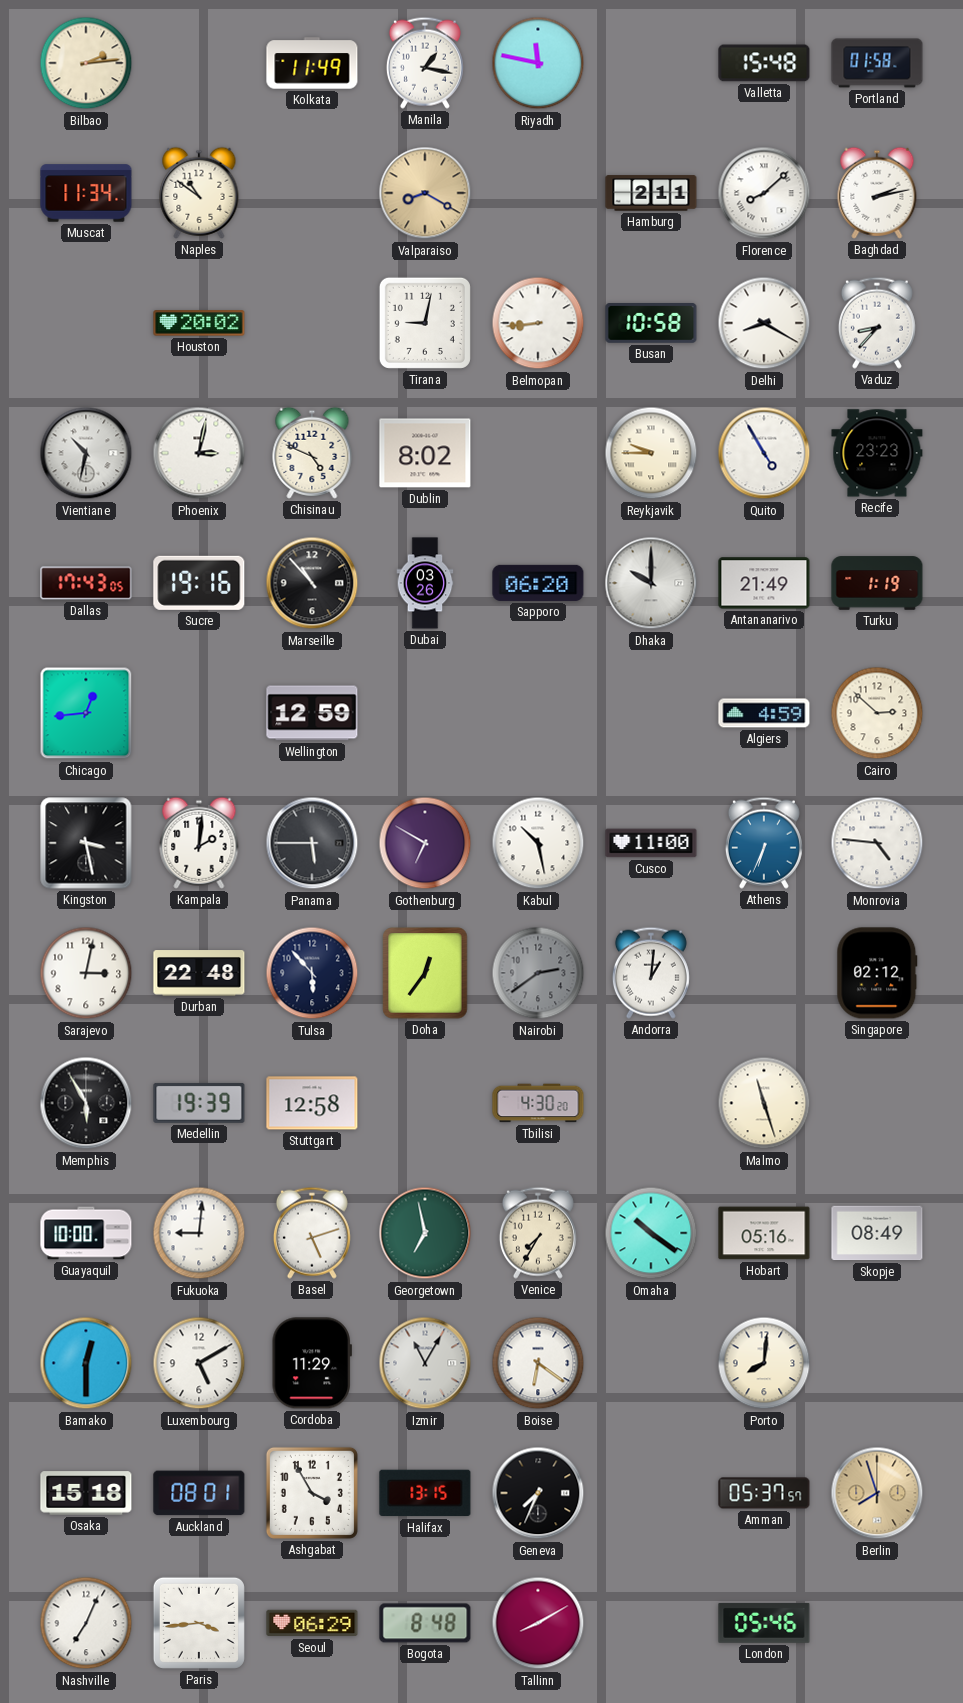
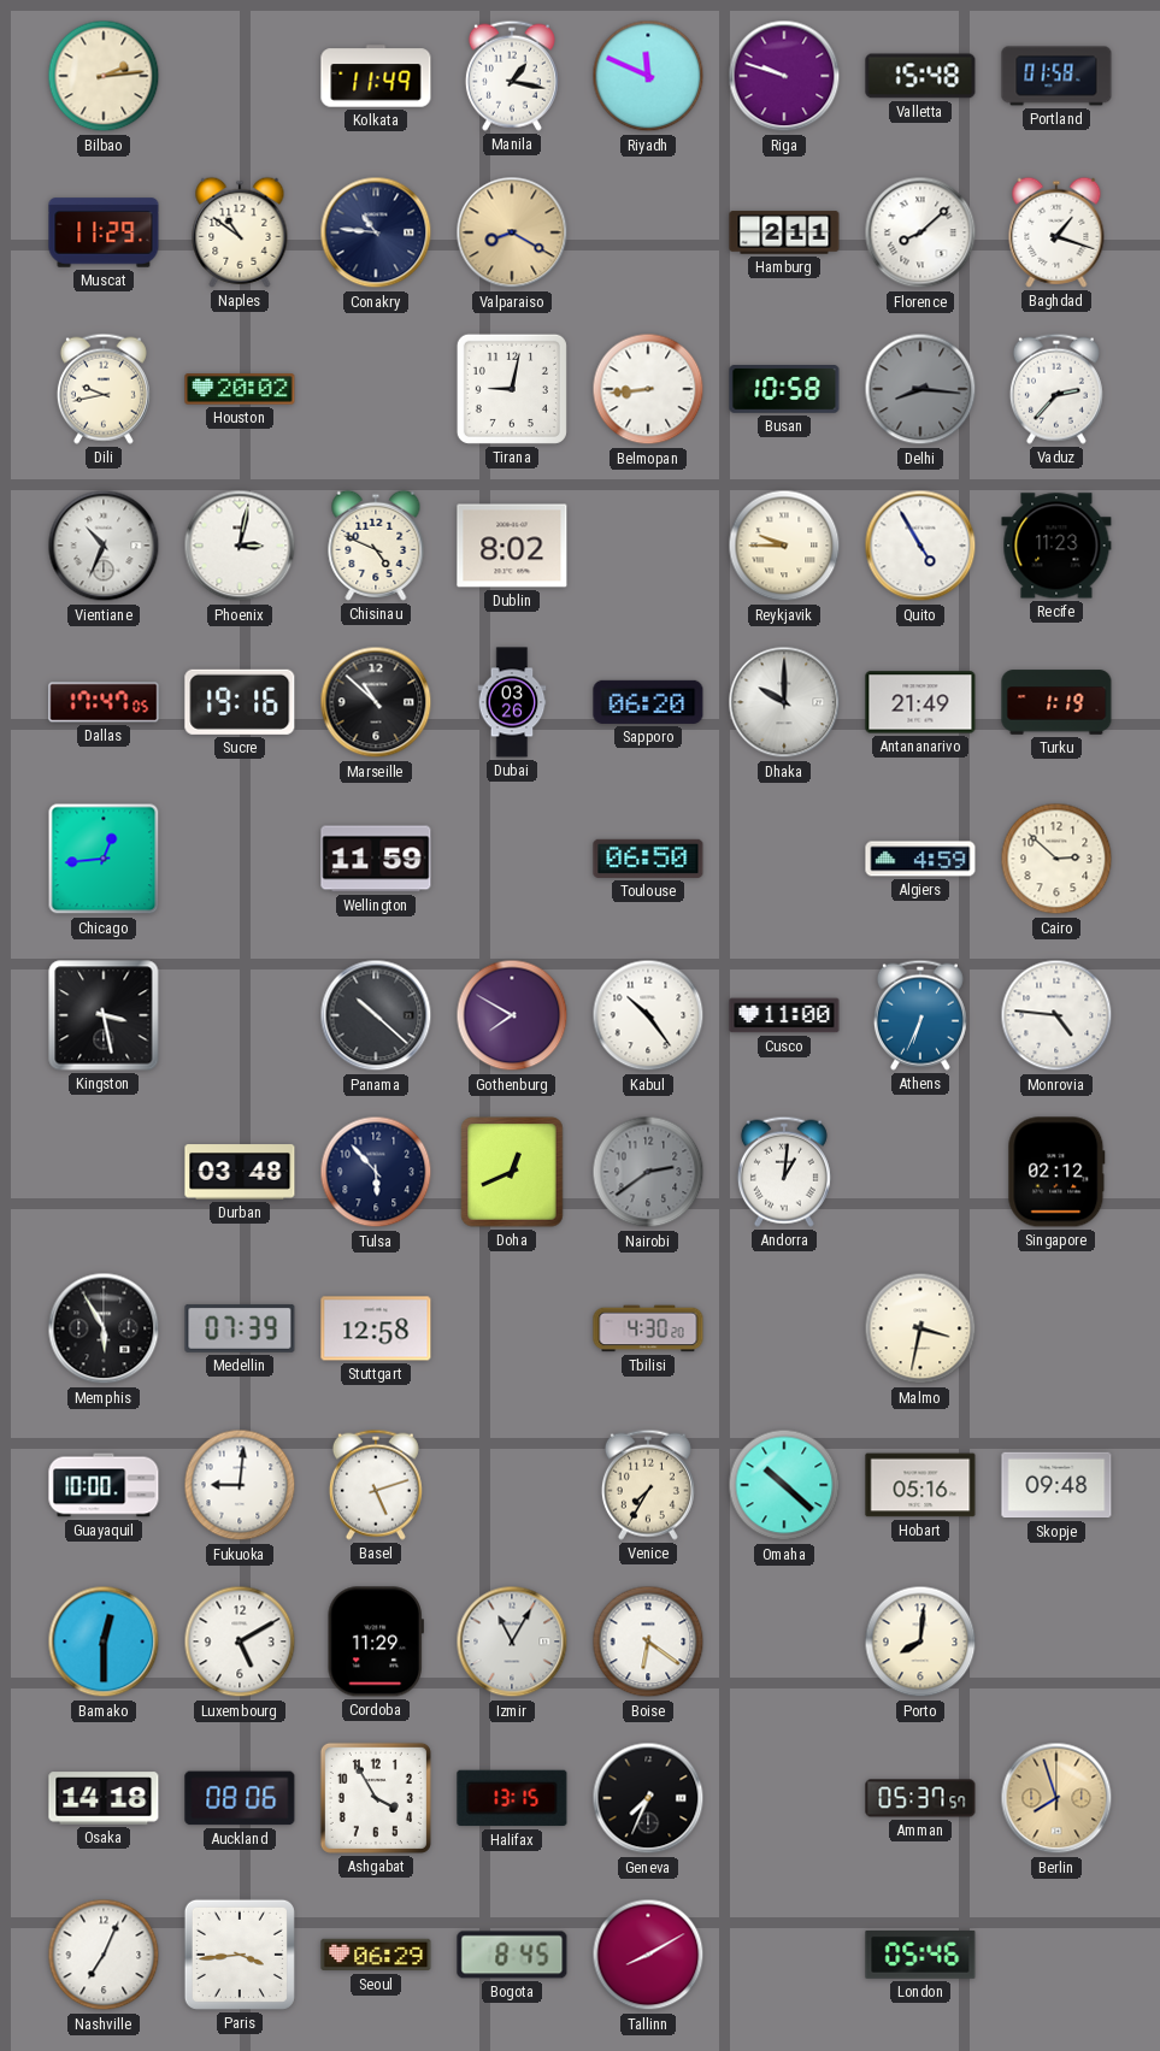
Riyadh: 11:47 -> 11:49 (648, 76)
Riga: none -> 9:48 (784, 76)
Muscat: 11:34 -> 11:29 (104, 232)
Conakry: none -> 10:46 (376, 232)
Baghdad: 2:13 -> 1:18 (1056, 232)
Dili: none -> 9:43 (104, 389)
Delhi: 8:20 -> 8:16 (920, 389)
Delhi dial: white -> grey (920, 389)
Vaduz: 8:37 -> 2:37 (1056, 389)
Vientiane: 10:32 -> 10:34 (104, 546)
Recife: 23:23 -> 11:23 (1056, 546)
Dallas: 17:43 -> 17:47 (104, 702)
Marseille: 10:53 -> 10:52 (376, 702)
Wellington: 12:59 -> 11:59 (376, 859)
Toulouse: none -> 06:50 (648, 859)
Kampala: 2:01 -> none (199, 843)
Panama: 5:45 -> 10:22 (376, 1015)
Gothenburg: 6:50 -> 7:50 (512, 1015)
Kabul: 10:28 -> 10:24 (648, 1015)
Sarajevo: 3:02 -> none (86, 973)
Durban: 22:48 -> 03:48 (240, 1172)
Doha: 12:36 -> 12:41 (512, 1172)
Medellin: 19:39 -> 07:39 (240, 1328)
Malmo: 11:27 -> 3:32 (920, 1328)
Georgetown: 6:58 -> none (425, 1233)
Omaha: 10:21 -> 10:22 (784, 1485)
Skopje: 08:49 -> 09:48 (1056, 1485)
Osaka: 15:18 -> 14:18 (104, 1798)
Auckland: 08:01 -> 08:06 (240, 1798)
Bogota: 8:48 -> 8:45 (512, 1955)
